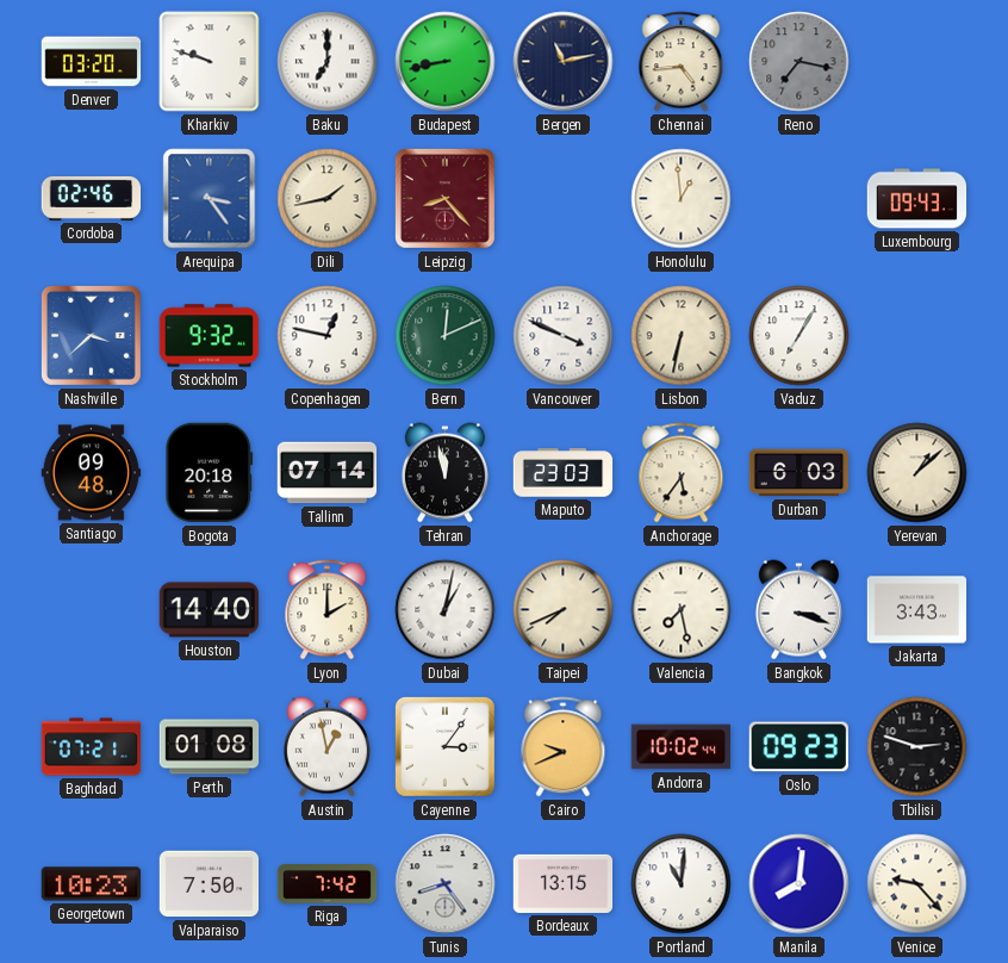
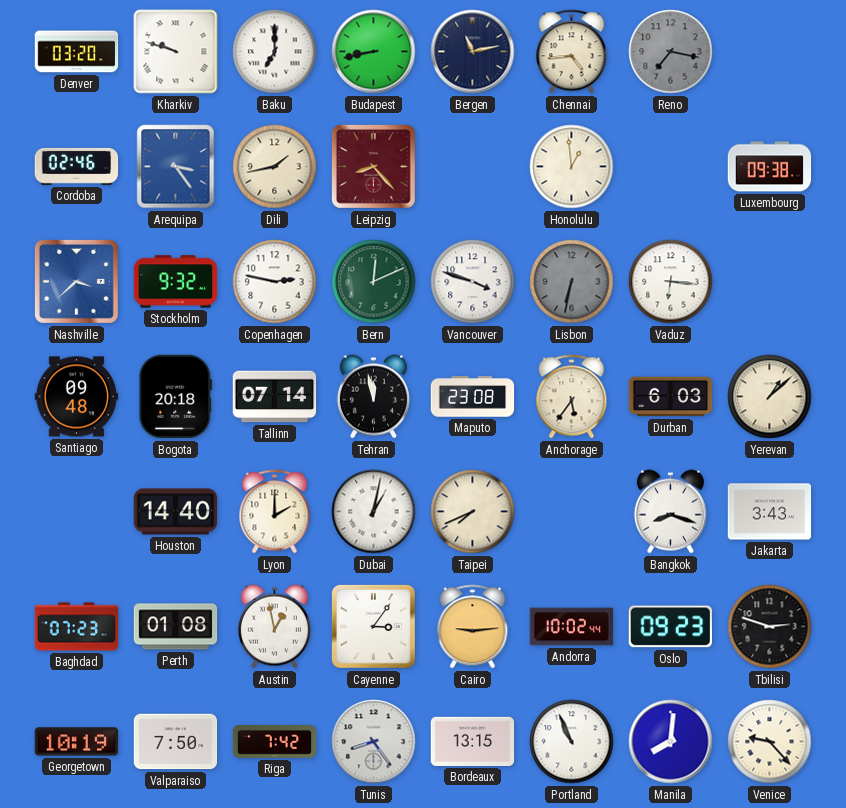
Luxembourg: 09:43 -> 09:38 (770, 167)
Copenhagen: 12:47 -> 2:47 (275, 282)
Vancouver: 3:49 -> 3:48 (473, 282)
Lisbon dial: cream -> grey (572, 282)
Vaduz: 7:05 -> 6:16 (671, 282)
Maputo: 23:03 -> 23:08 (473, 397)
Valencia: 7:28 -> none (682, 610)
Bangkok: 3:18 -> 8:18 (670, 512)
Baghdad: 07:21 -> 07:23 (77, 627)
Cairo: 9:41 -> 9:14 (473, 627)
Georgetown: 10:23 -> 10:19 (77, 742)
Portland: 11:01 -> 10:56 (572, 742)
